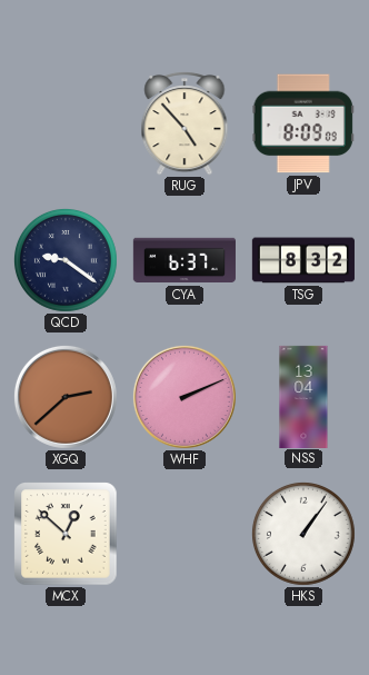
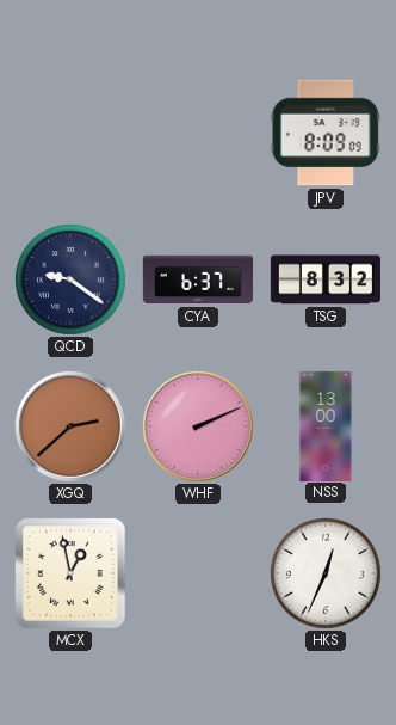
RUG: 4:53 -> none (184, 123)
NSS: 13:04 -> 13:00 (326, 425)
MCX: 12:52 -> 12:58 (70, 573)
HKS: 1:06 -> 12:34 (326, 573)
